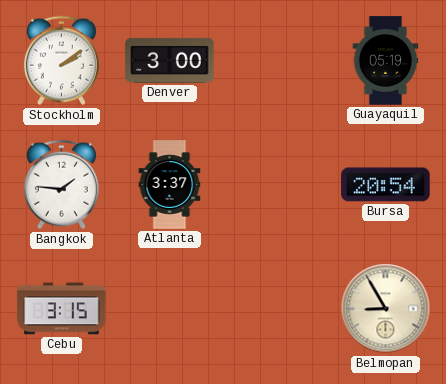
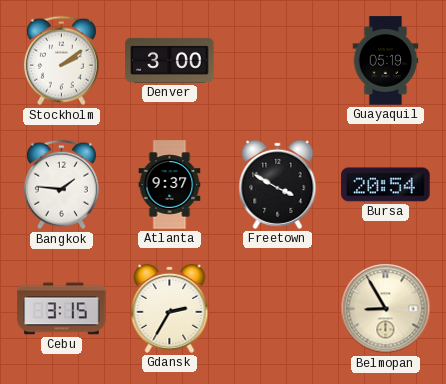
Atlanta: 3:37 -> 9:37 (170, 185)
Freetown: none -> 3:50 (278, 184)
Gdansk: none -> 2:35 (170, 308)
